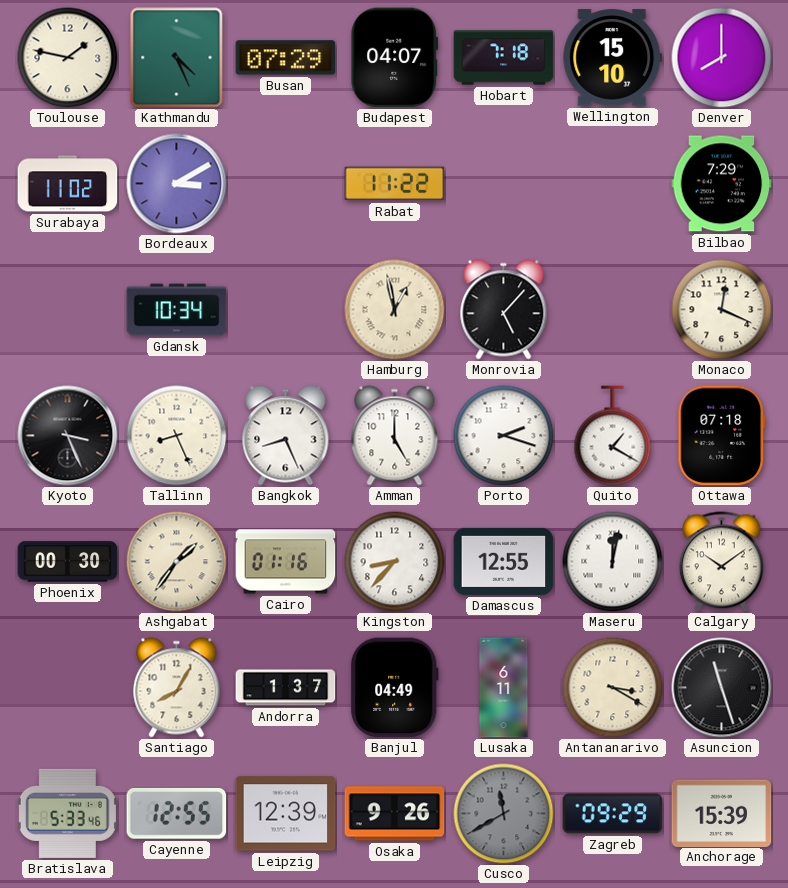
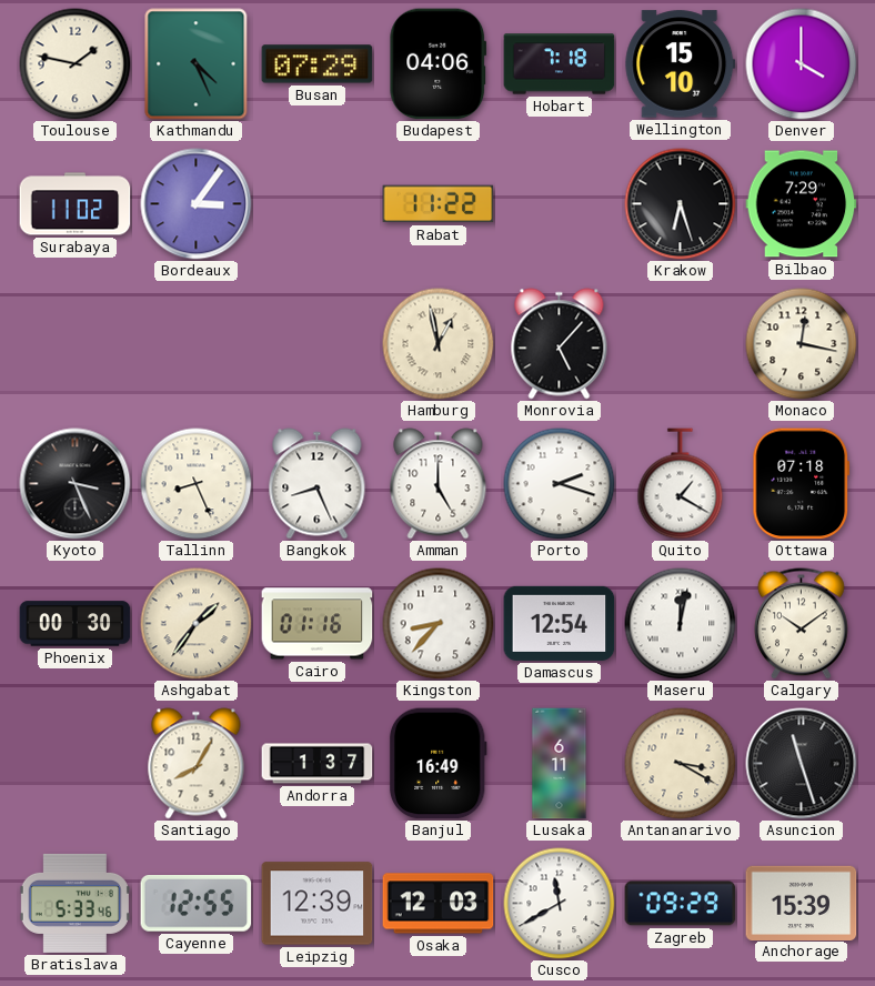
Budapest: 04:07 -> 04:06 (439, 64)
Denver: 8:00 -> 4:00 (802, 64)
Bordeaux: 3:10 -> 3:06 (197, 204)
Krakow: none -> 6:27 (681, 204)
Gdansk: 10:34 -> none (177, 310)
Monaco: 12:19 -> 12:17 (802, 344)
Damascus: 12:55 -> 12:54 (560, 623)
Banjul: 04:49 -> 16:49 (438, 764)
Osaka: 9:26 -> 12:03 (439, 904)
Cusco dial: grey -> white (560, 904)
